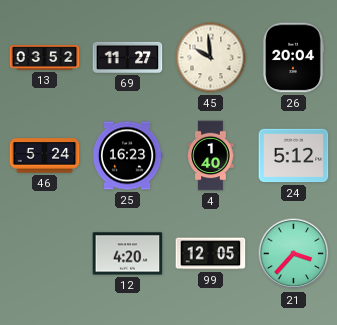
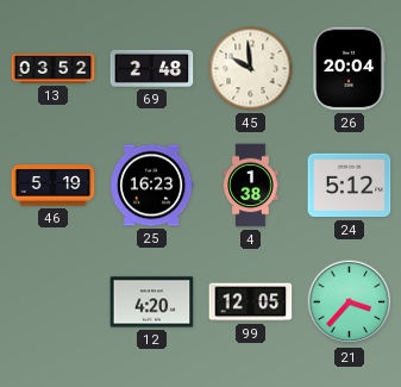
69: 11:27 -> 2:48 (152, 68)
46: 5:24 -> 5:19 (54, 186)
4: 1:40 -> 1:38 (251, 186)
